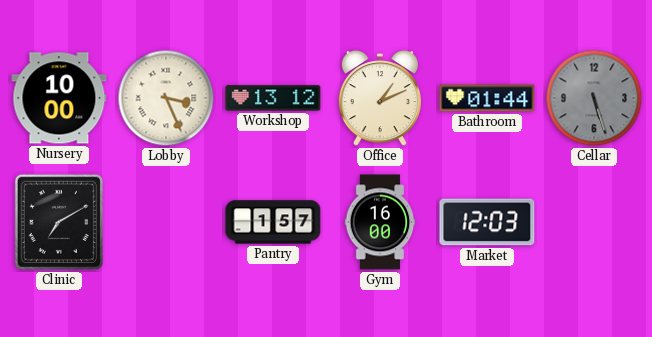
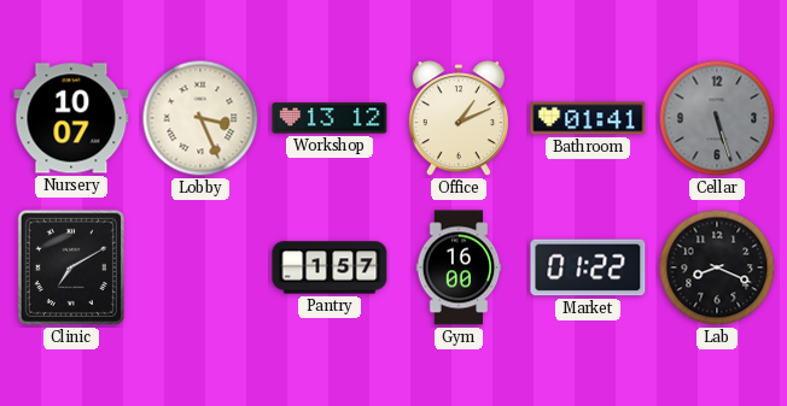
Nursery: 10:00 -> 10:07 (71, 118)
Bathroom: 01:44 -> 01:41 (588, 118)
Market: 12:03 -> 01:22 (588, 267)
Lab: none -> 8:19 (717, 267)
